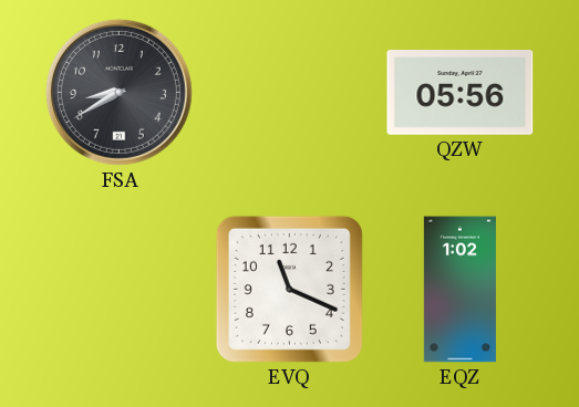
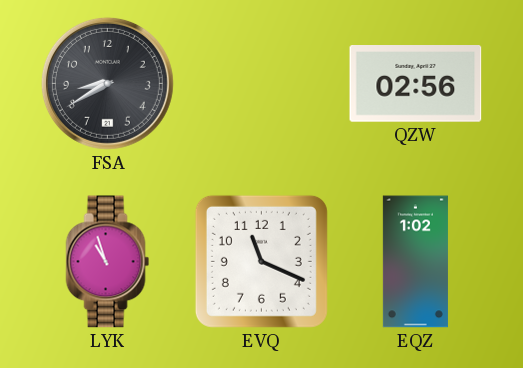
QZW: 05:56 -> 02:56 (416, 84)
LYK: none -> 10:57 (108, 262)
